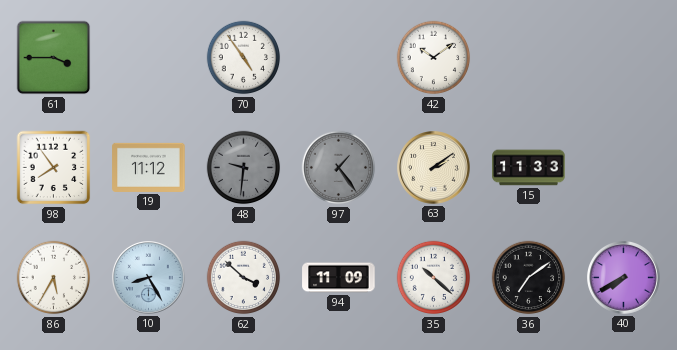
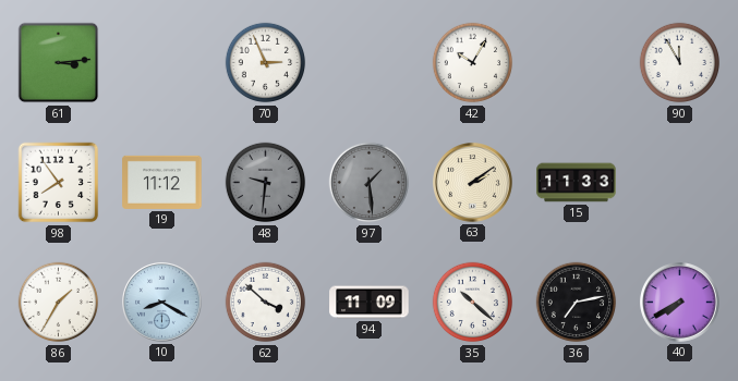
61: 3:45 -> 3:14 (59, 63)
70: 4:54 -> 2:56 (266, 63)
42: 10:09 -> 10:05 (473, 63)
90: none -> 11:55 (680, 63)
97: 1:24 -> 1:29 (370, 183)
86: 5:35 -> 1:35 (59, 303)
10: 8:25 -> 8:20 (162, 303)
36: 7:09 -> 7:13 (577, 303)
